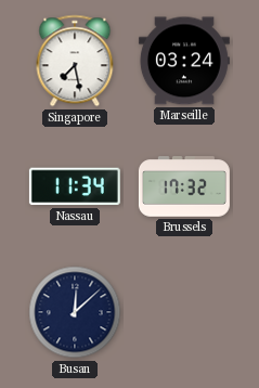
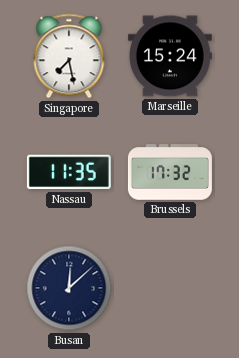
Marseille: 03:24 -> 15:24 (170, 56)
Nassau: 11:34 -> 11:35 (69, 172)
